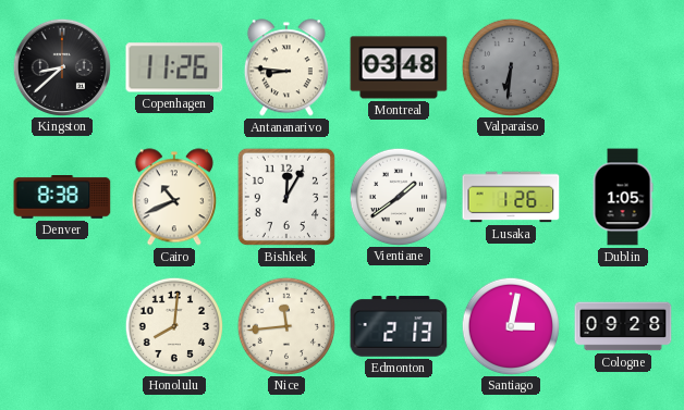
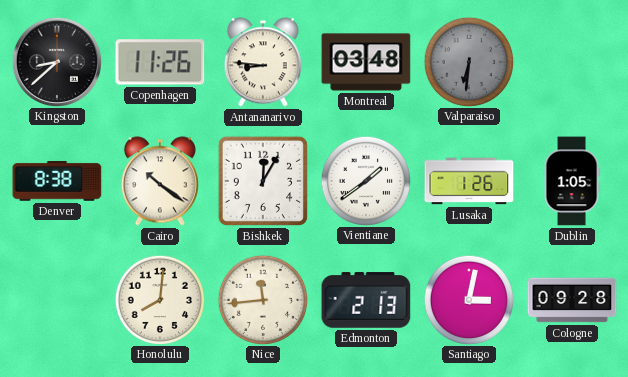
Cairo: 10:41 -> 10:21 (160, 181)
